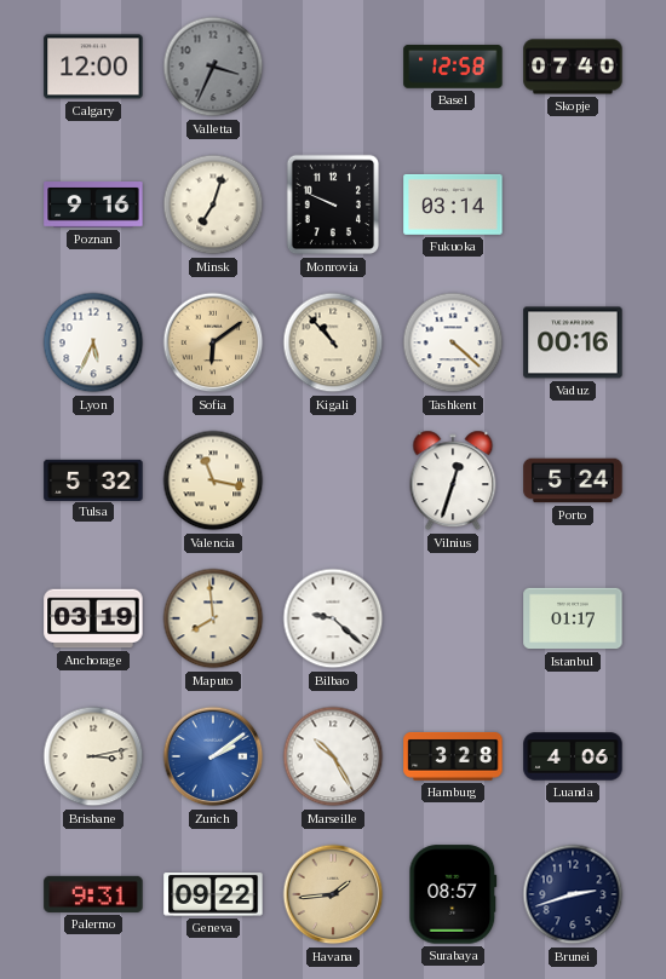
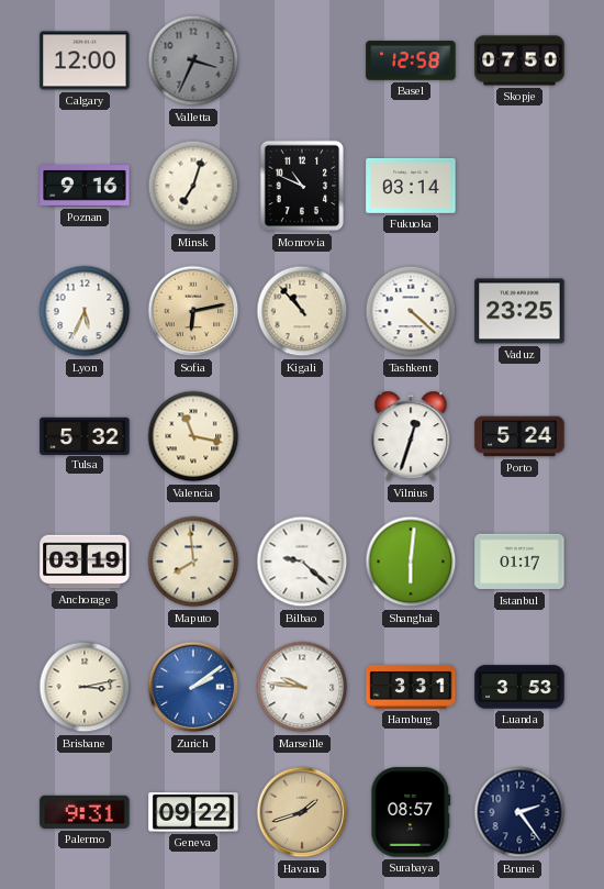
Skopje: 07:40 -> 07:50 (519, 60)
Monrovia: 9:49 -> 10:49 (302, 186)
Sofia: 6:09 -> 6:13 (193, 311)
Vaduz: 00:16 -> 23:25 (519, 311)
Shanghai: none -> 6:01 (411, 562)
Marseille: 10:25 -> 9:46 (302, 687)
Hamburg: 3:28 -> 3:31 (411, 687)
Luanda: 4:06 -> 3:53 (519, 687)
Havana: 1:44 -> 1:42 (302, 812)
Brunei: 2:42 -> 2:24 (519, 812)
